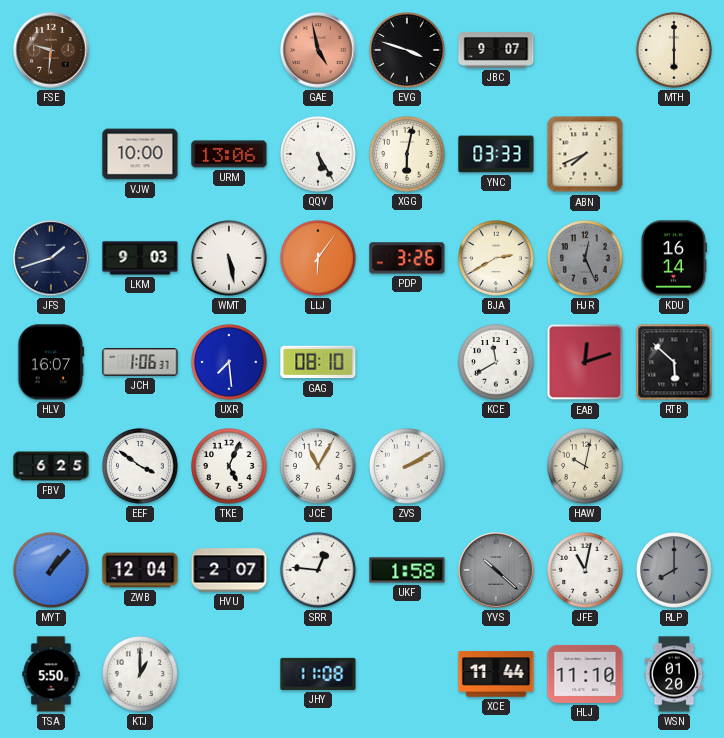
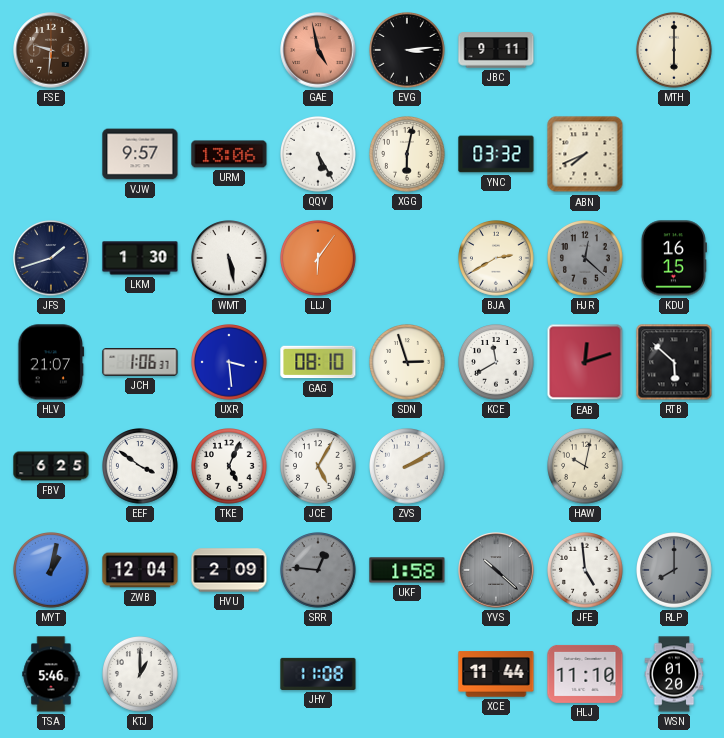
EVG: 3:48 -> 3:14 (408, 51)
JBC: 9:07 -> 9:11 (496, 50)
VJW: 10:00 -> 9:57 (140, 154)
YNC: 03:33 -> 03:32 (496, 154)
LKM: 9:03 -> 1:30 (140, 258)
PDP: 3:26 -> none (407, 258)
HJR: 12:26 -> 12:22 (586, 259)
KDU: 16:14 -> 16:15 (674, 258)
HLV: 16:07 -> 21:07 (51, 362)
UXR: 7:29 -> 3:29 (230, 363)
SDN: none -> 2:57 (408, 363)
JCE: 11:05 -> 5:05 (319, 467)
MYT: 1:07 -> 1:02 (52, 571)
HVU: 2:07 -> 2:09 (229, 570)
SRR dial: white -> grey (319, 571)
JFE: 11:02 -> 4:59 (586, 571)
TSA: 5:50 -> 5:46 (51, 674)
